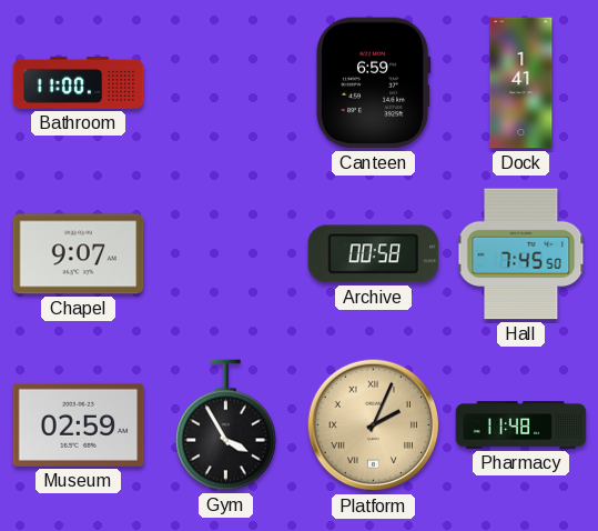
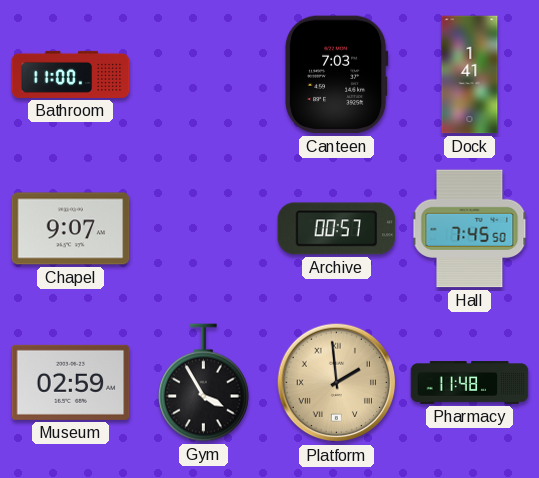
Canteen: 6:59 -> 7:03 (336, 75)
Archive: 00:58 -> 00:57 (337, 229)
Platform: 2:04 -> 1:59 (337, 383)
